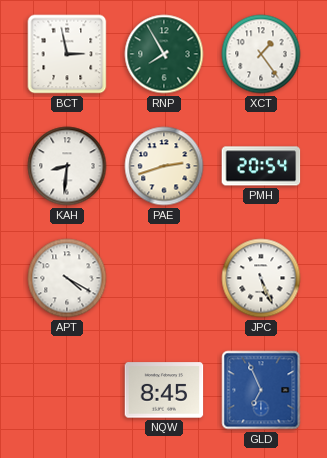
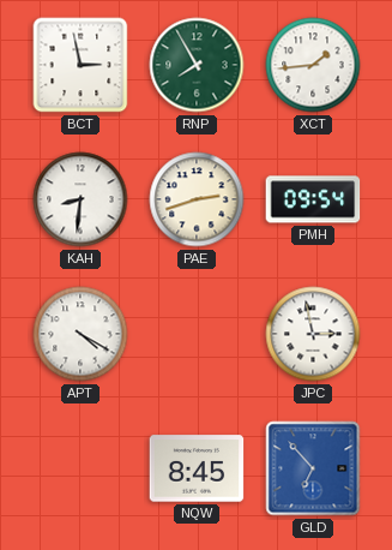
XCT: 1:24 -> 1:44 (313, 65)
PMH: 20:54 -> 09:54 (313, 199)
JPC: 5:26 -> 2:58 (313, 334)
GLD: 6:56 -> 6:53 (313, 468)
